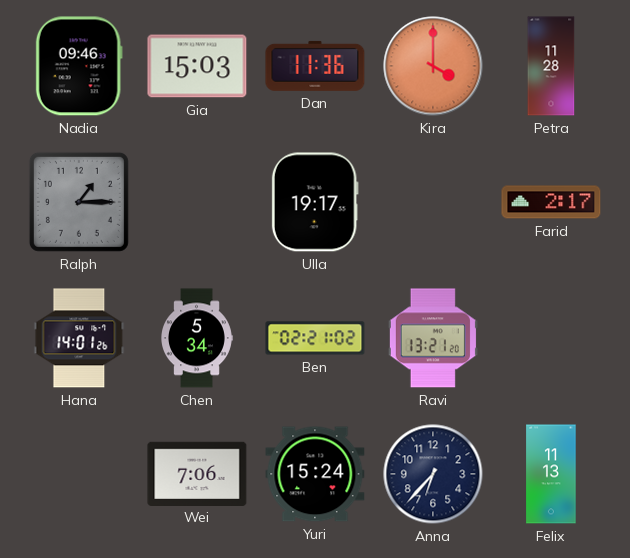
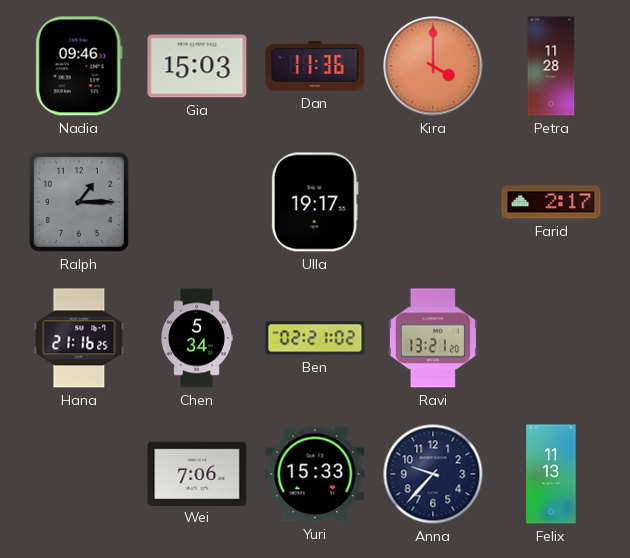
Hana: 14:01 -> 21:16 (79, 338)
Yuri: 15:24 -> 15:33 (315, 474)
Anna: 6:37 -> 9:37 (433, 474)
